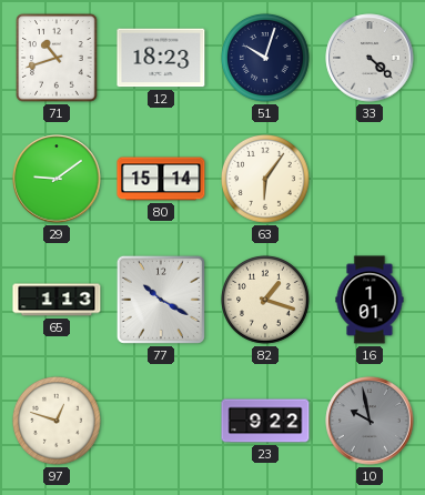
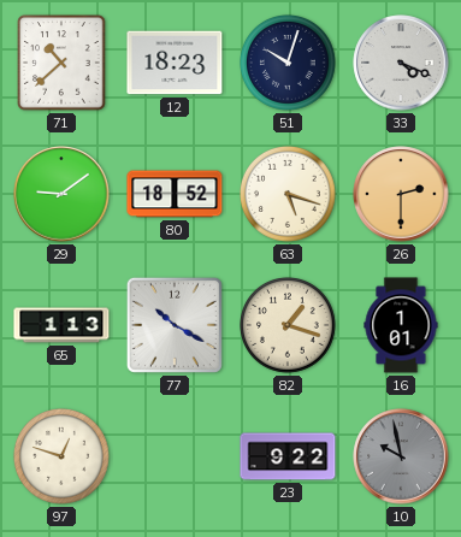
71: 10:42 -> 10:38 (61, 63)
33: 4:22 -> 4:19 (401, 63)
80: 15:14 -> 18:52 (175, 194)
63: 6:06 -> 5:18 (289, 195)
26: none -> 2:30 (401, 194)
